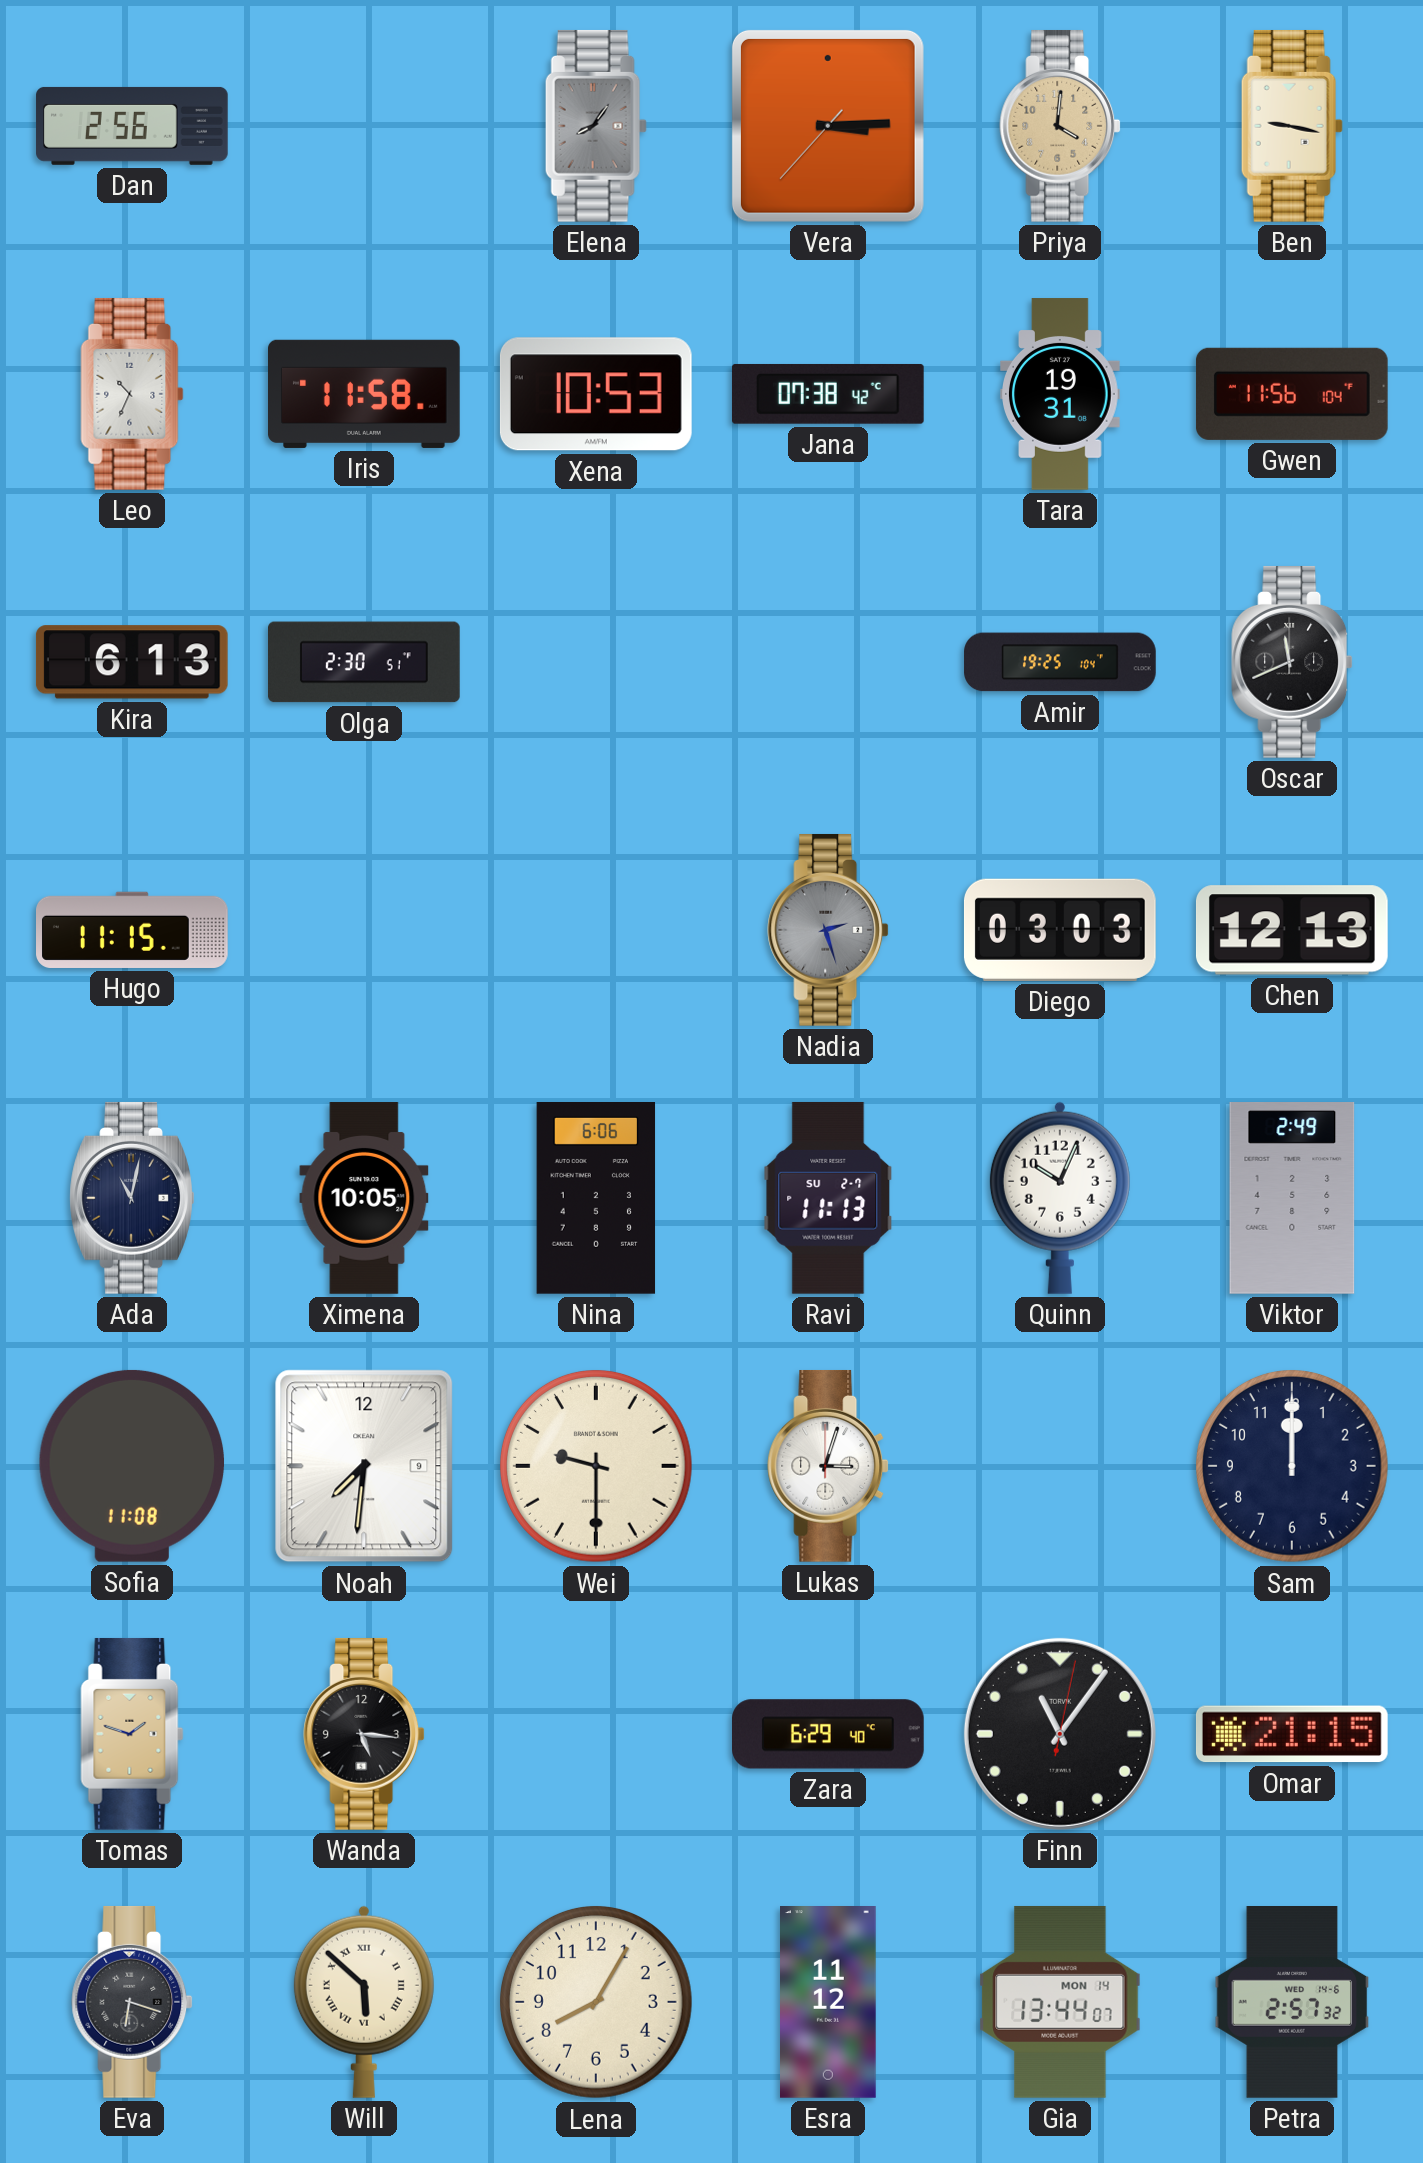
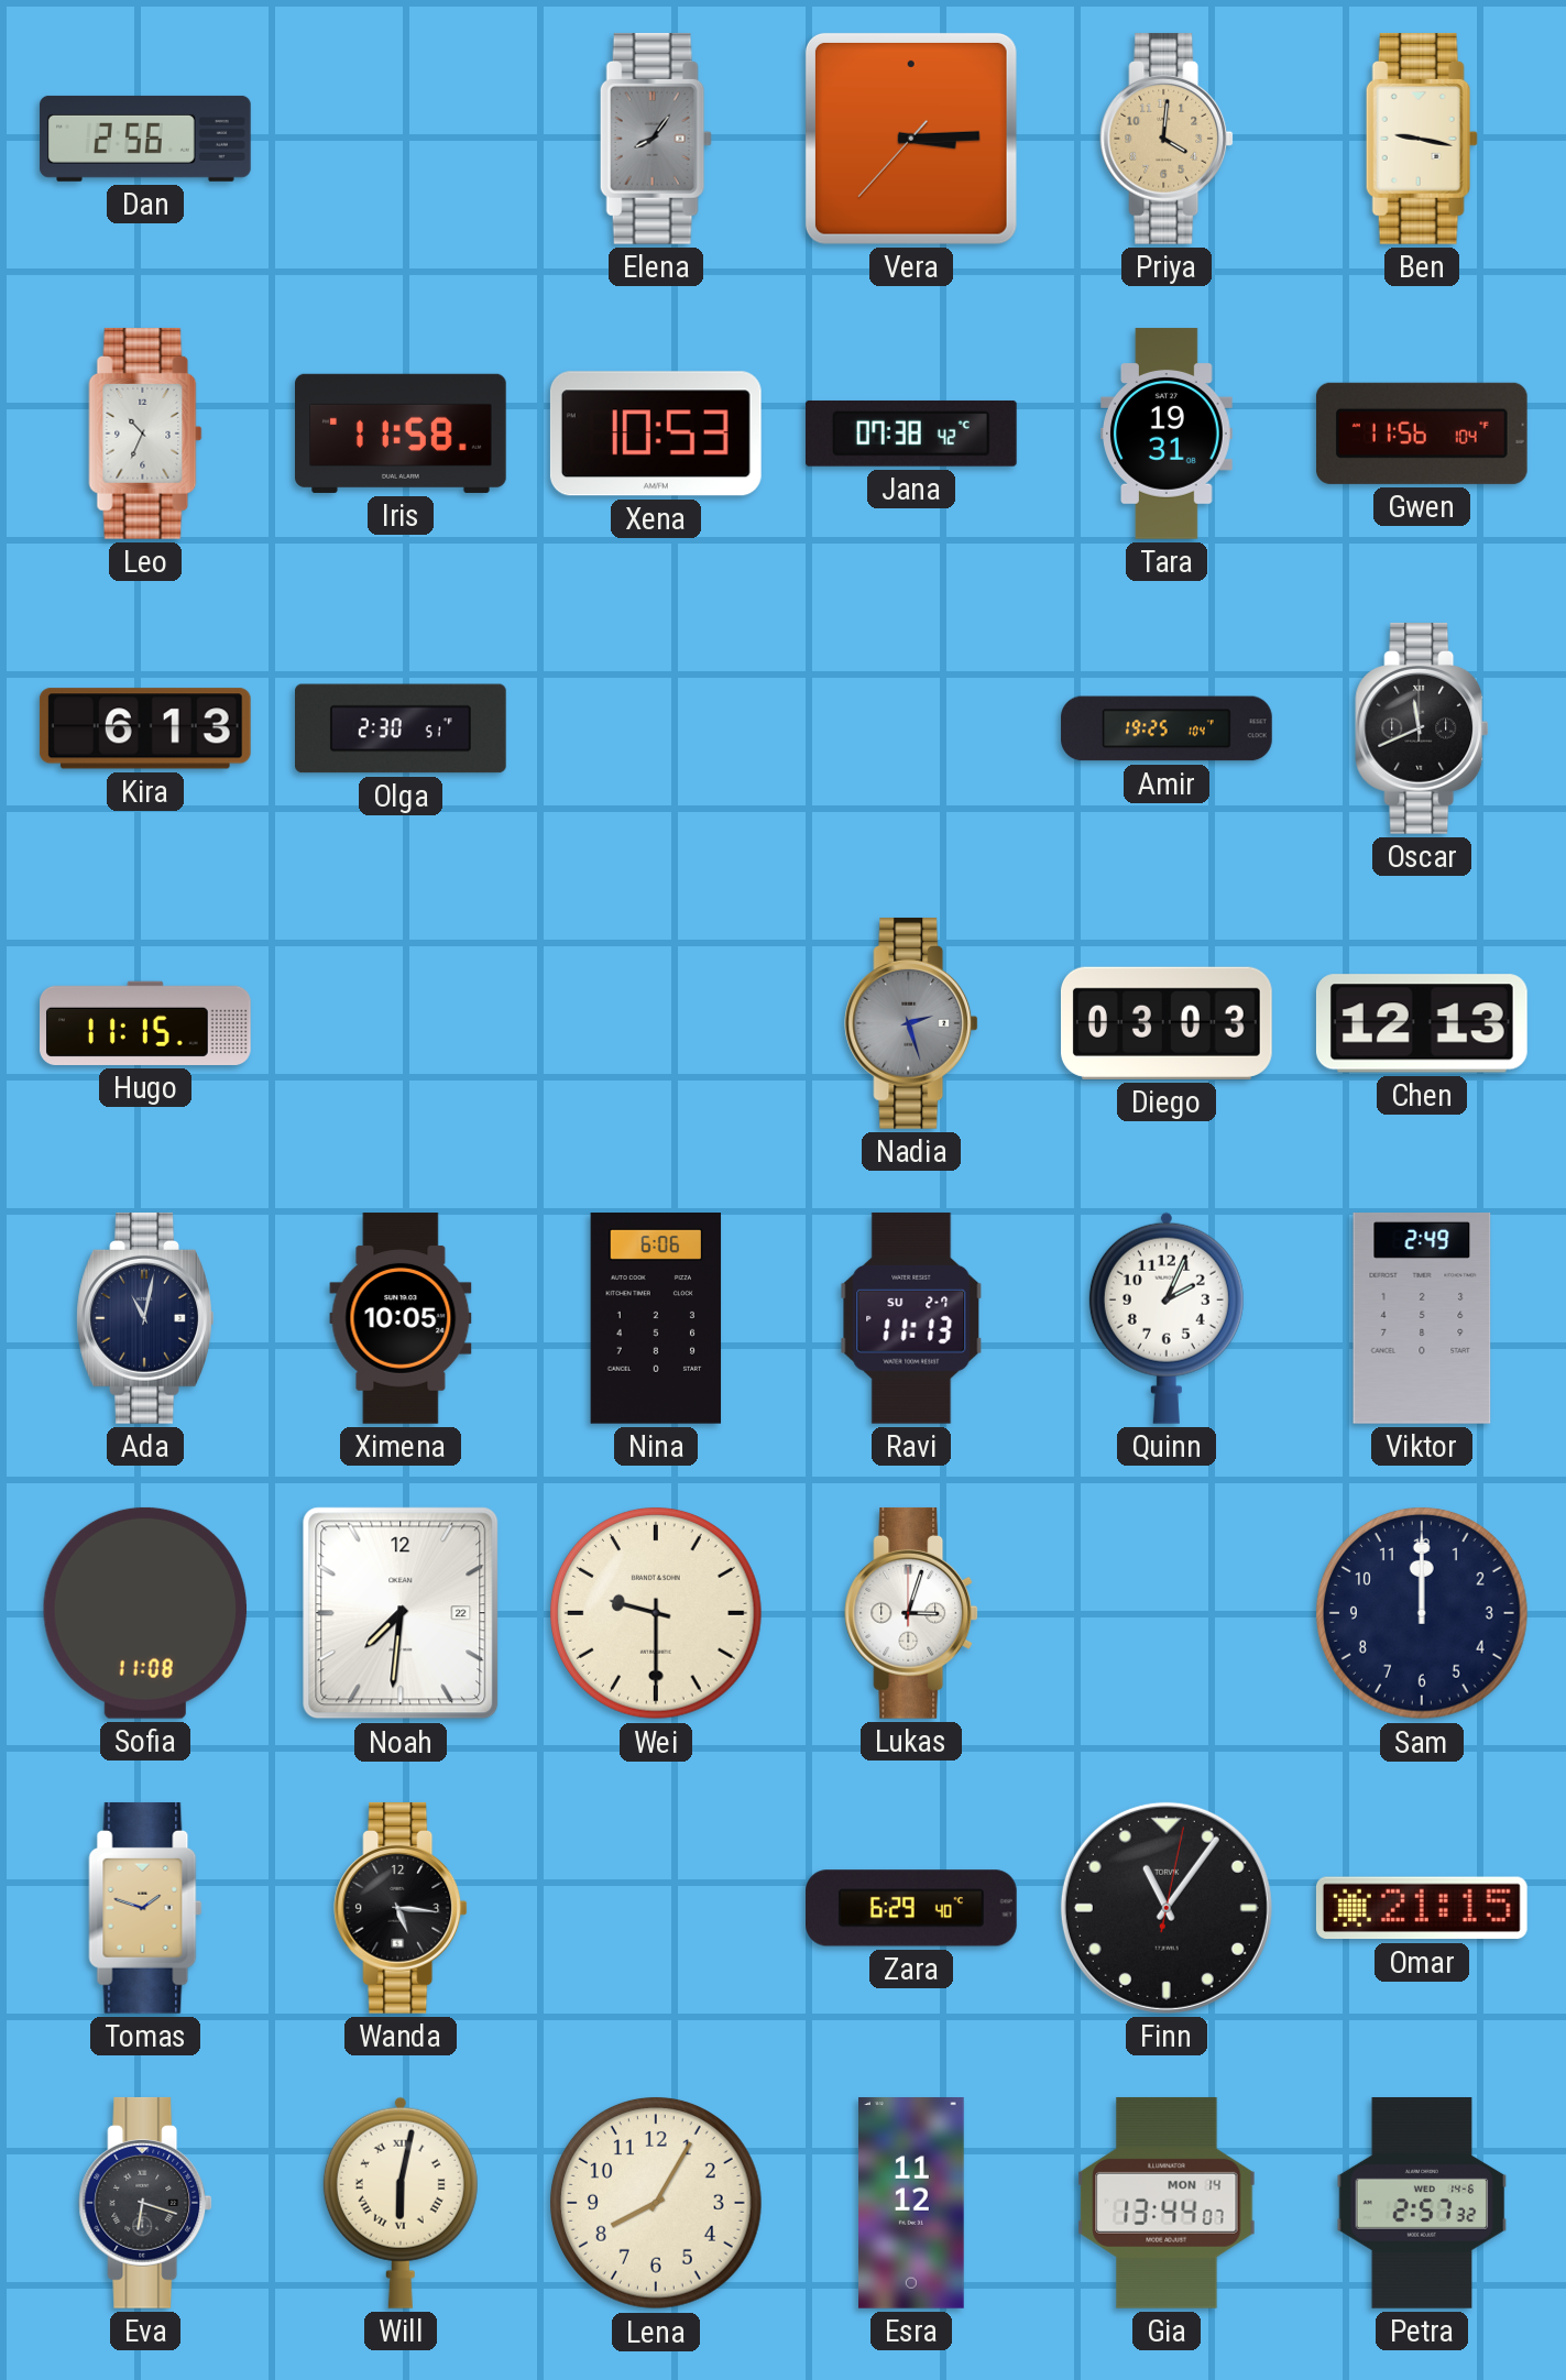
Quinn: 10:04 -> 2:04 (1167, 1318)
Noah date: 9 -> 22 (401, 1613)
Will: 5:52 -> 6:02 (401, 2203)
